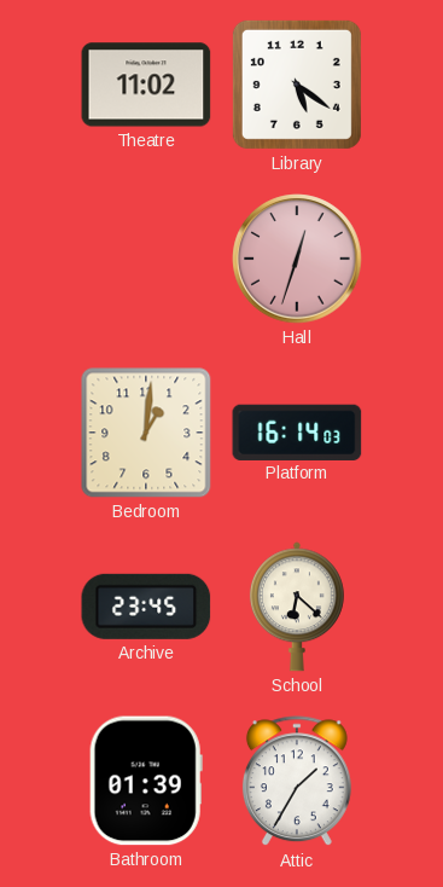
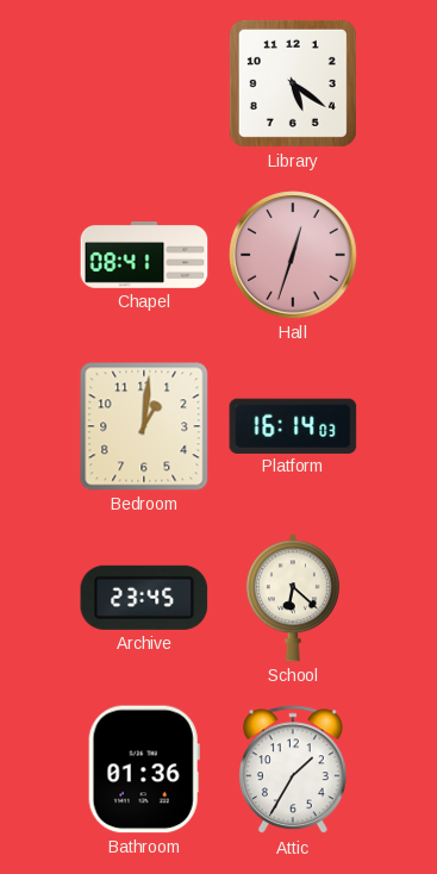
Theatre: 11:02 -> none (146, 85)
Chapel: none -> 08:41 (144, 256)
Bathroom: 01:39 -> 01:36 (144, 769)
